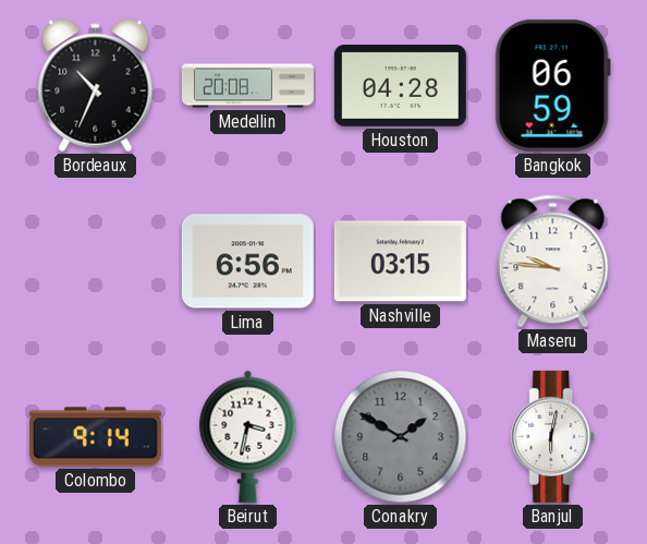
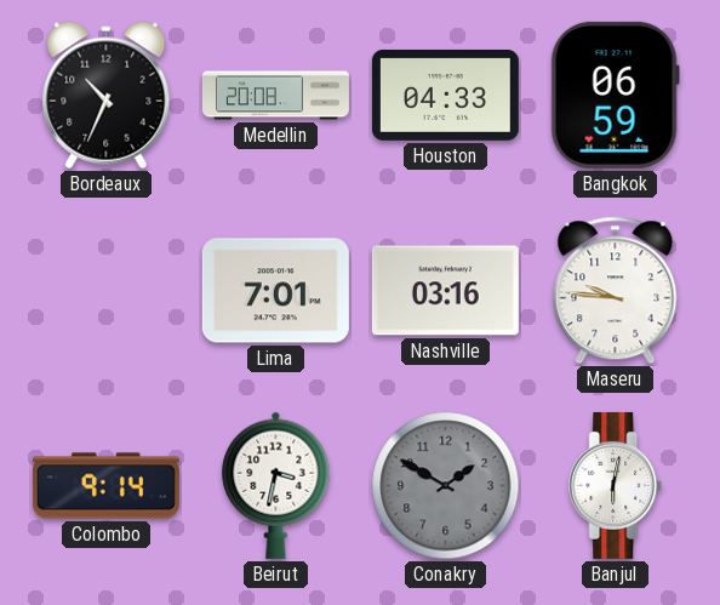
Houston: 04:28 -> 04:33 (445, 95)
Lima: 6:56 -> 7:01 (275, 291)
Nashville: 03:15 -> 03:16 (445, 291)
